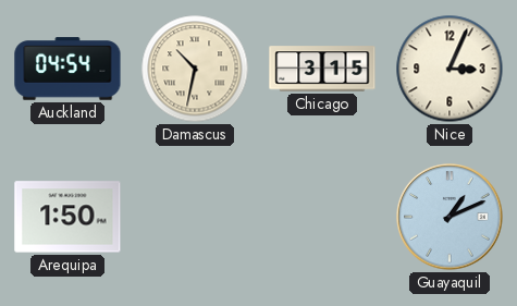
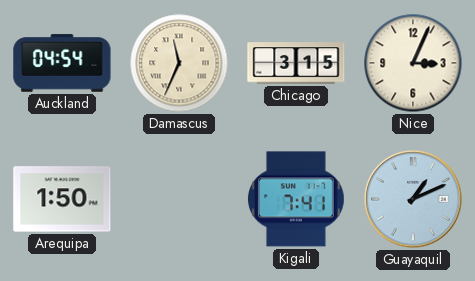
Damascus: 10:32 -> 11:34 (179, 63)
Kigali: none -> 7:41 (296, 199)
